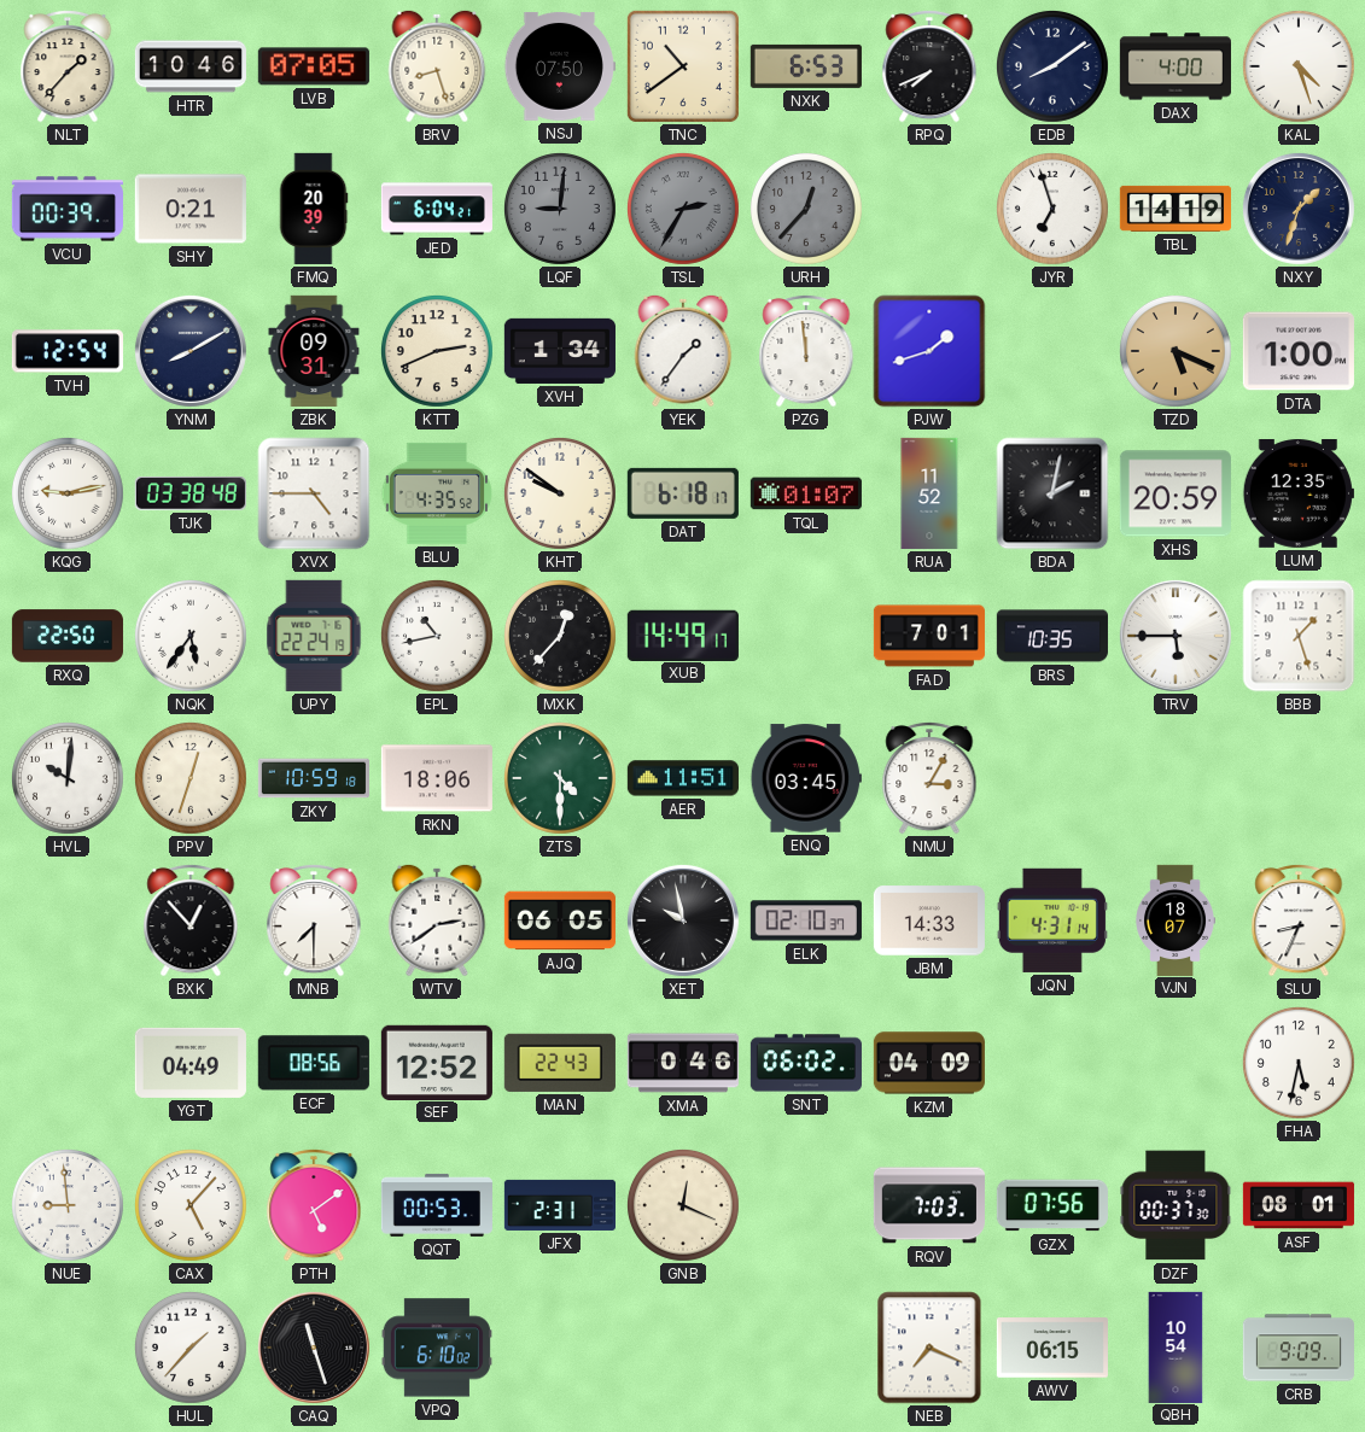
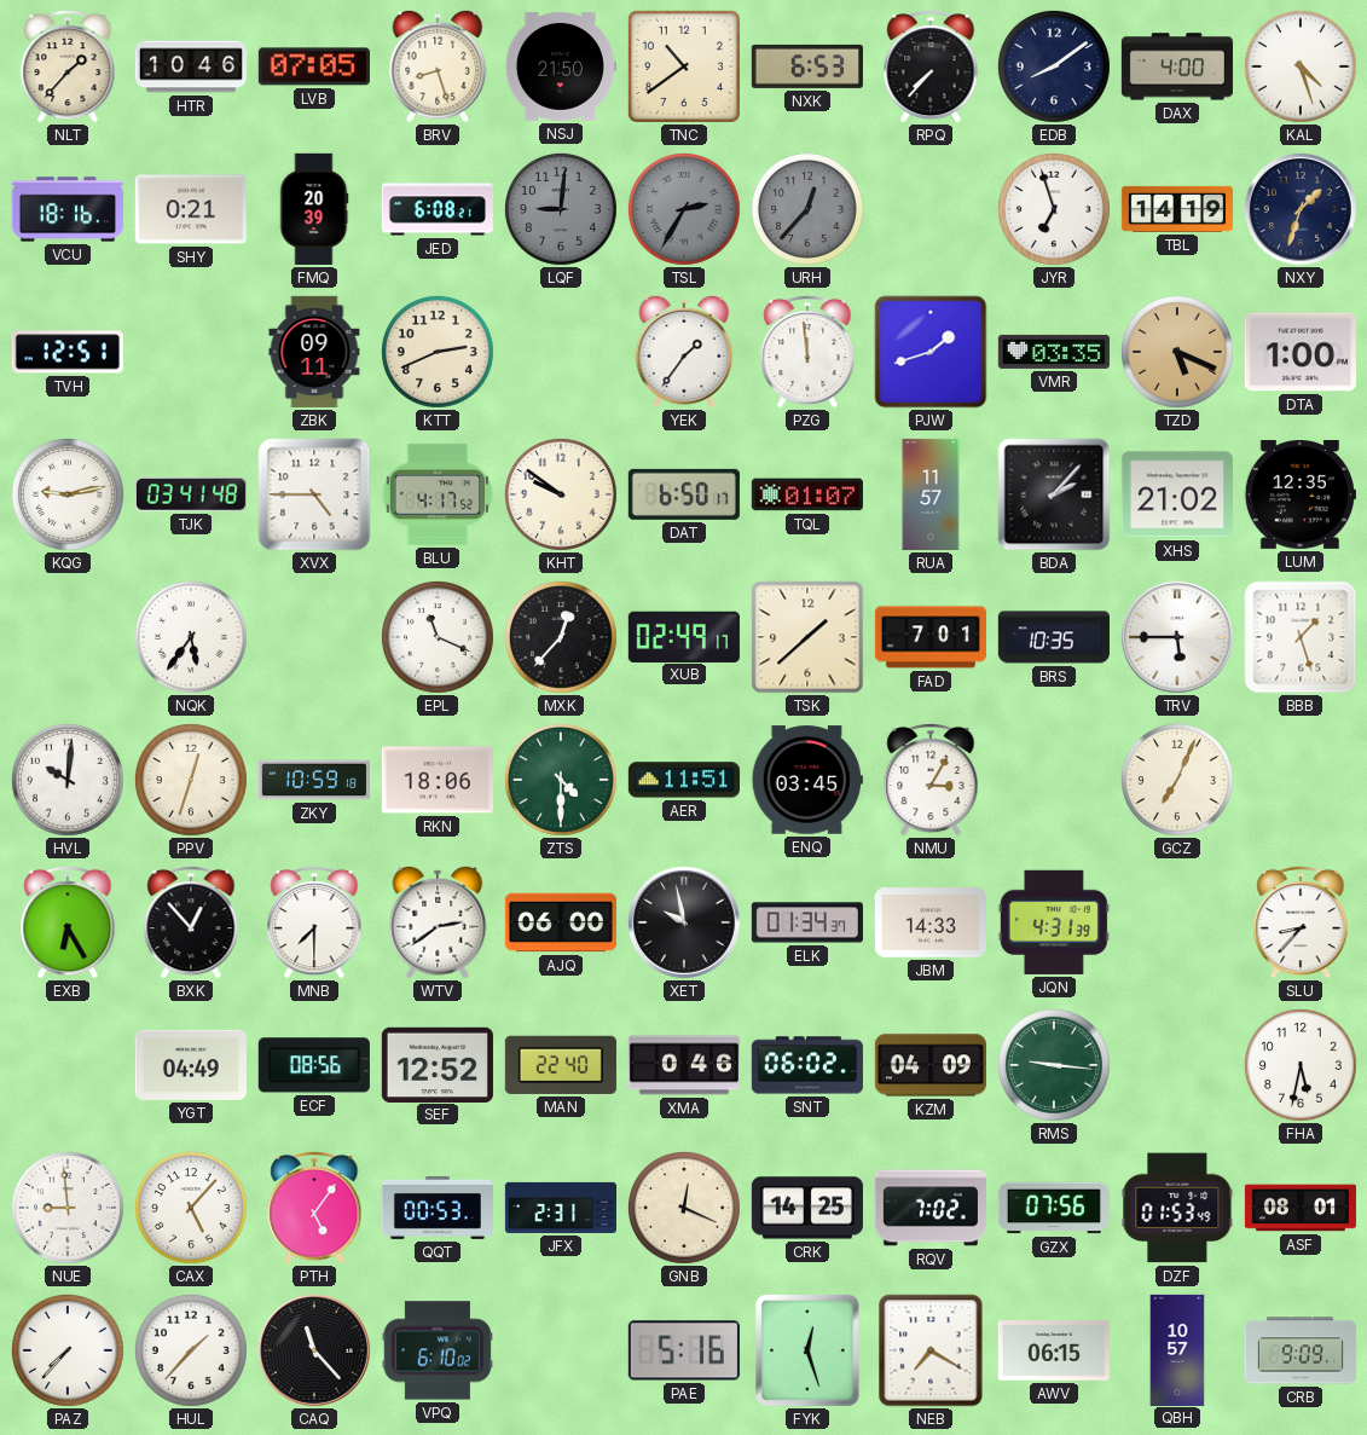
NSJ: 07:50 -> 21:50 (561, 66)
RPQ: 7:41 -> 7:37 (931, 66)
VCU: 00:39 -> 18:16 (68, 209)
JED: 6:04 -> 6:08 (438, 209)
TVH: 12:54 -> 12:51 (68, 352)
YNM: 8:10 -> none (191, 351)
ZBK: 09:31 -> 09:11 (314, 352)
XVH: 1:34 -> none (560, 351)
VMR: none -> 03:35 (1054, 352)
TJK: 03:38 -> 03:41 (191, 496)
BLU: 4:35 -> 4:17 (438, 494)
DAT: 6:18 -> 6:50 (684, 494)
RUA: 11:52 -> 11:57 (931, 494)
BDA: 2:02 -> 2:07 (1054, 494)
XHS: 20:59 -> 21:02 (1177, 494)
RXQ: 22:50 -> none (68, 636)
UPY: 22:24 -> none (314, 636)
EPL: 10:43 -> 11:19 (438, 637)
XUB: 14:49 -> 02:49 (684, 636)
TSK: none -> 1:38 (807, 637)
GCZ: none -> 7:04 (1177, 780)
EXB: none -> 6:25 (68, 922)
AJQ: 06:05 -> 06:00 (561, 922)
ELK: 02:10 -> 01:34 (807, 922)
JQN: 4:31:14 -> 4:31:39 (1054, 922)
VJN: 18:07 -> none (1176, 920)
SLU: 8:34 -> 8:37 (1301, 922)
MAN: 22:43 -> 22:40 (561, 1065)
RMS: none -> 9:16 (1054, 1065)
PTH: 5:09 -> 5:06 (314, 1208)
CRK: none -> 14:25 (807, 1208)
RQV: 7:03 -> 7:02 (931, 1208)
DZF: 00:37 -> 01:53 (1177, 1208)
PAZ: none -> 7:37 (68, 1350)
CAQ: 11:27 -> 11:23 (314, 1350)
PAE: none -> 5:16 (684, 1350)
FYK: none -> 12:27 (807, 1350)
NEB: 7:19 -> 7:20 (931, 1350)
QBH: 10:54 -> 10:57 (1177, 1349)
